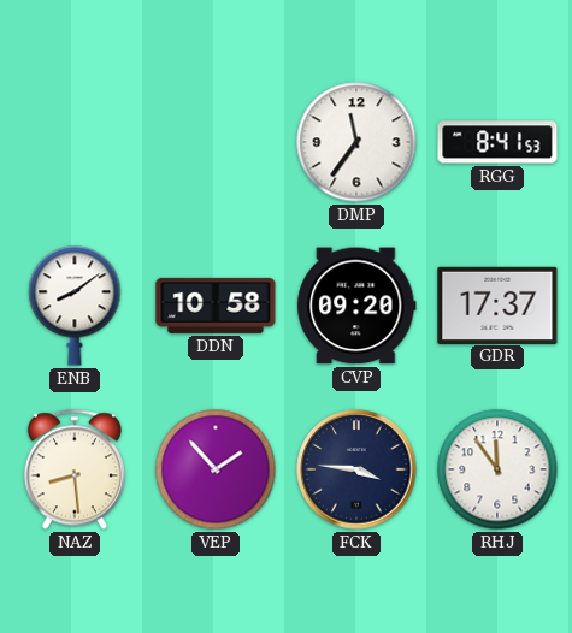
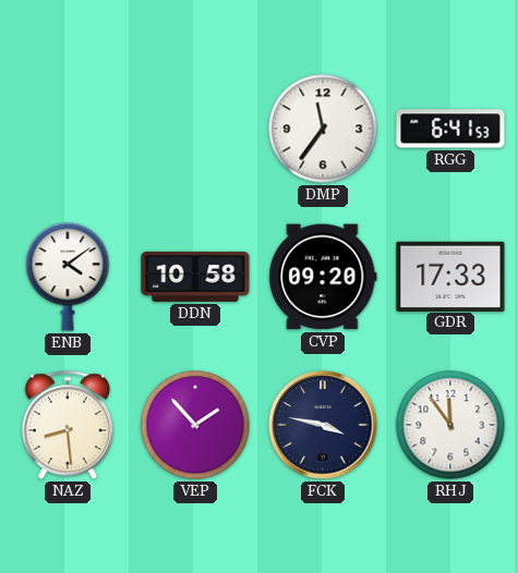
RGG: 8:41 -> 6:41 (450, 129)
ENB: 8:09 -> 4:09 (68, 277)
GDR: 17:37 -> 17:33 (450, 276)
FCK: 3:46 -> 3:47 (323, 425)
